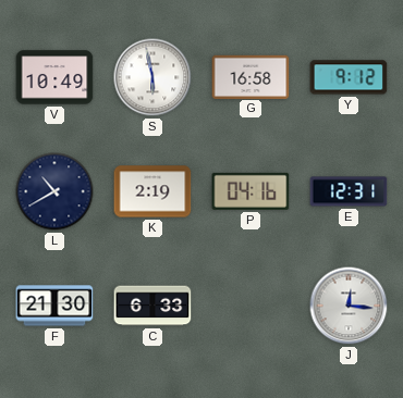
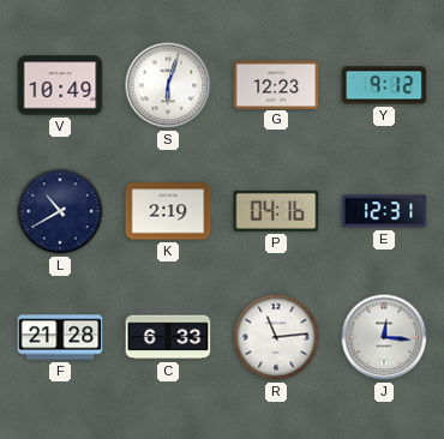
S: 5:58 -> 6:03 (168, 85)
G: 16:58 -> 12:23 (276, 84)
F: 21:30 -> 21:28 (60, 337)
R: none -> 11:14 (276, 337)
